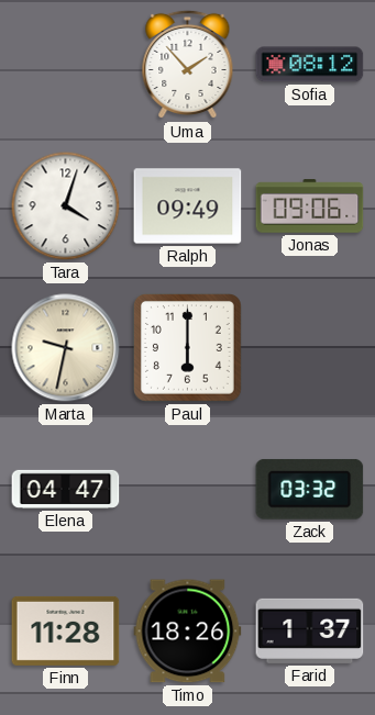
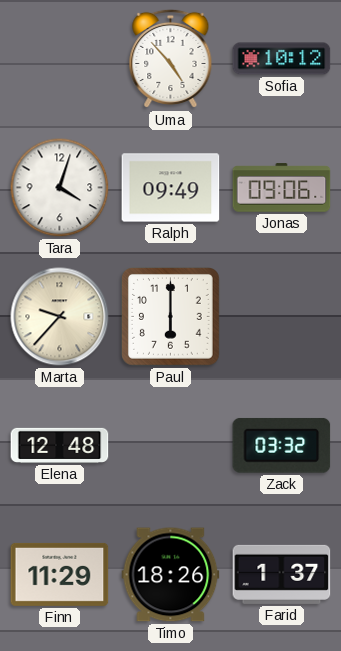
Uma: 1:53 -> 4:53 (171, 59)
Sofia: 08:12 -> 10:12 (282, 59)
Marta: 9:32 -> 9:37 (60, 317)
Elena: 04:47 -> 12:48 (60, 445)
Finn: 11:28 -> 11:29 (60, 574)
